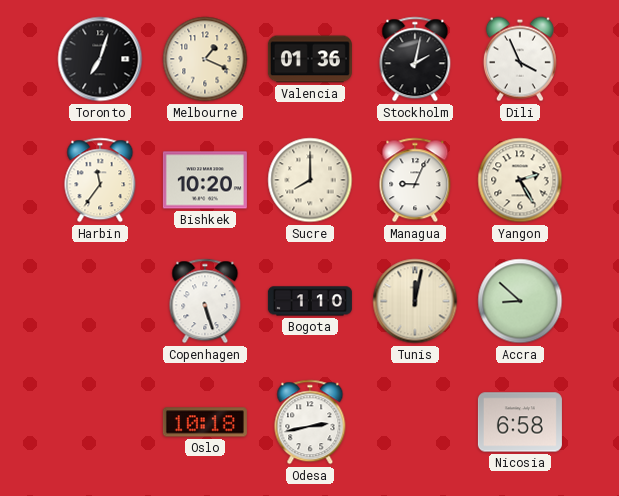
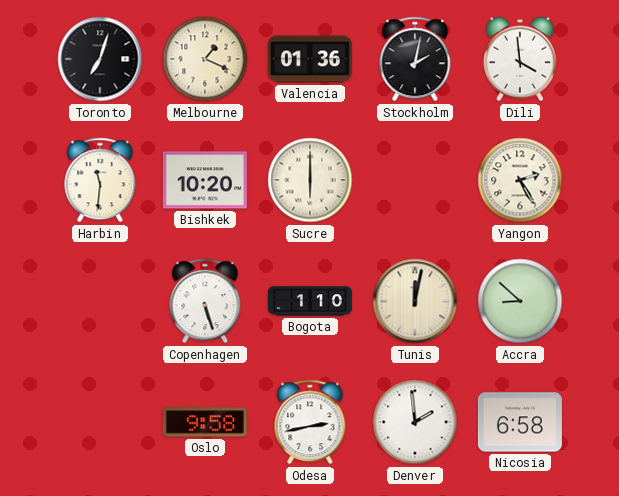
Dili: 3:56 -> 3:59 (520, 59)
Harbin: 11:36 -> 11:31 (100, 180)
Sucre: 8:00 -> 6:00 (310, 180)
Managua: 9:04 -> none (415, 180)
Oslo: 10:18 -> 9:58 (205, 422)
Denver: none -> 1:59 (415, 422)
